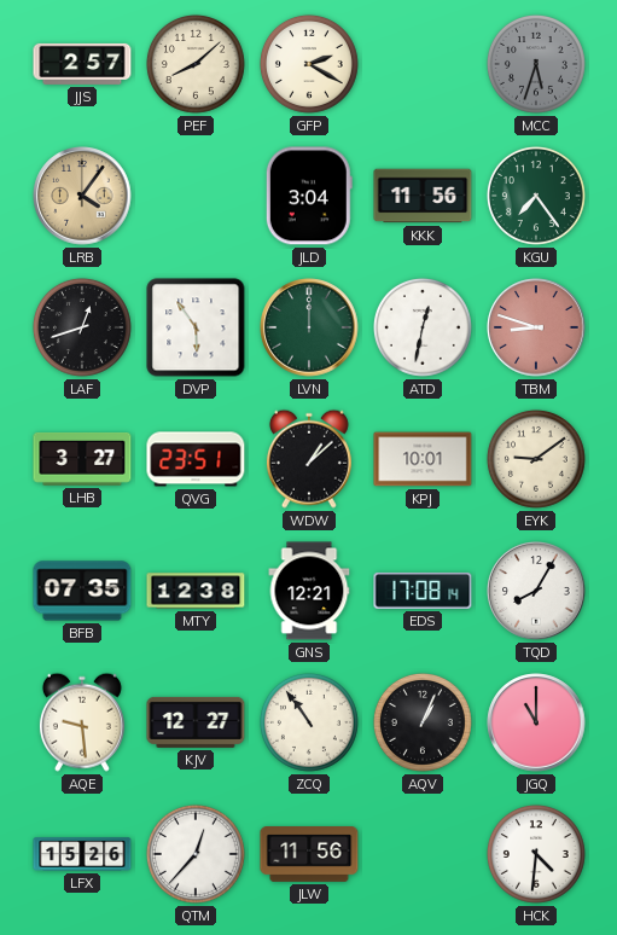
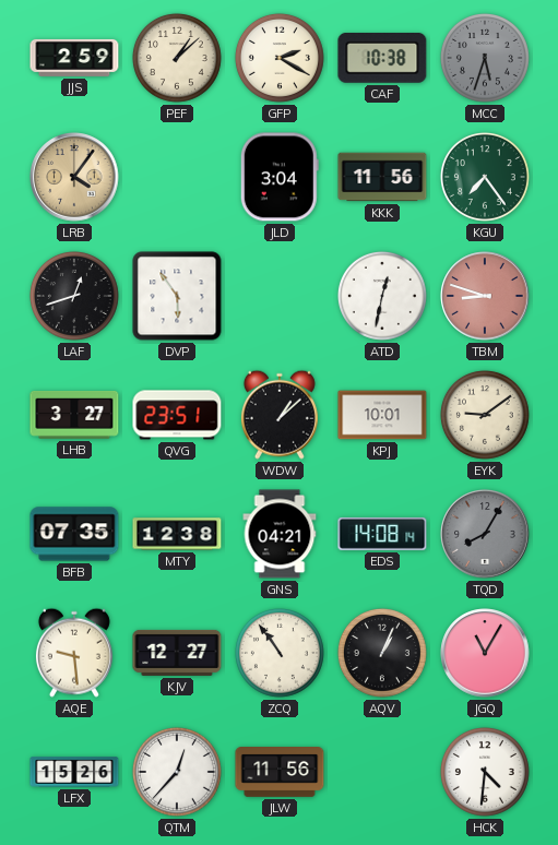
JJS: 2:57 -> 2:59 (74, 58)
PEF: 8:08 -> 1:08 (177, 58)
CAF: none -> 10:38 (382, 59)
LVN: 12:00 -> none (309, 327)
GNS: 12:21 -> 04:21 (280, 534)
EDS: 17:08 -> 14:08 (382, 534)
TQD dial: white -> grey (485, 534)
JGQ: 11:00 -> 11:05 (485, 653)
